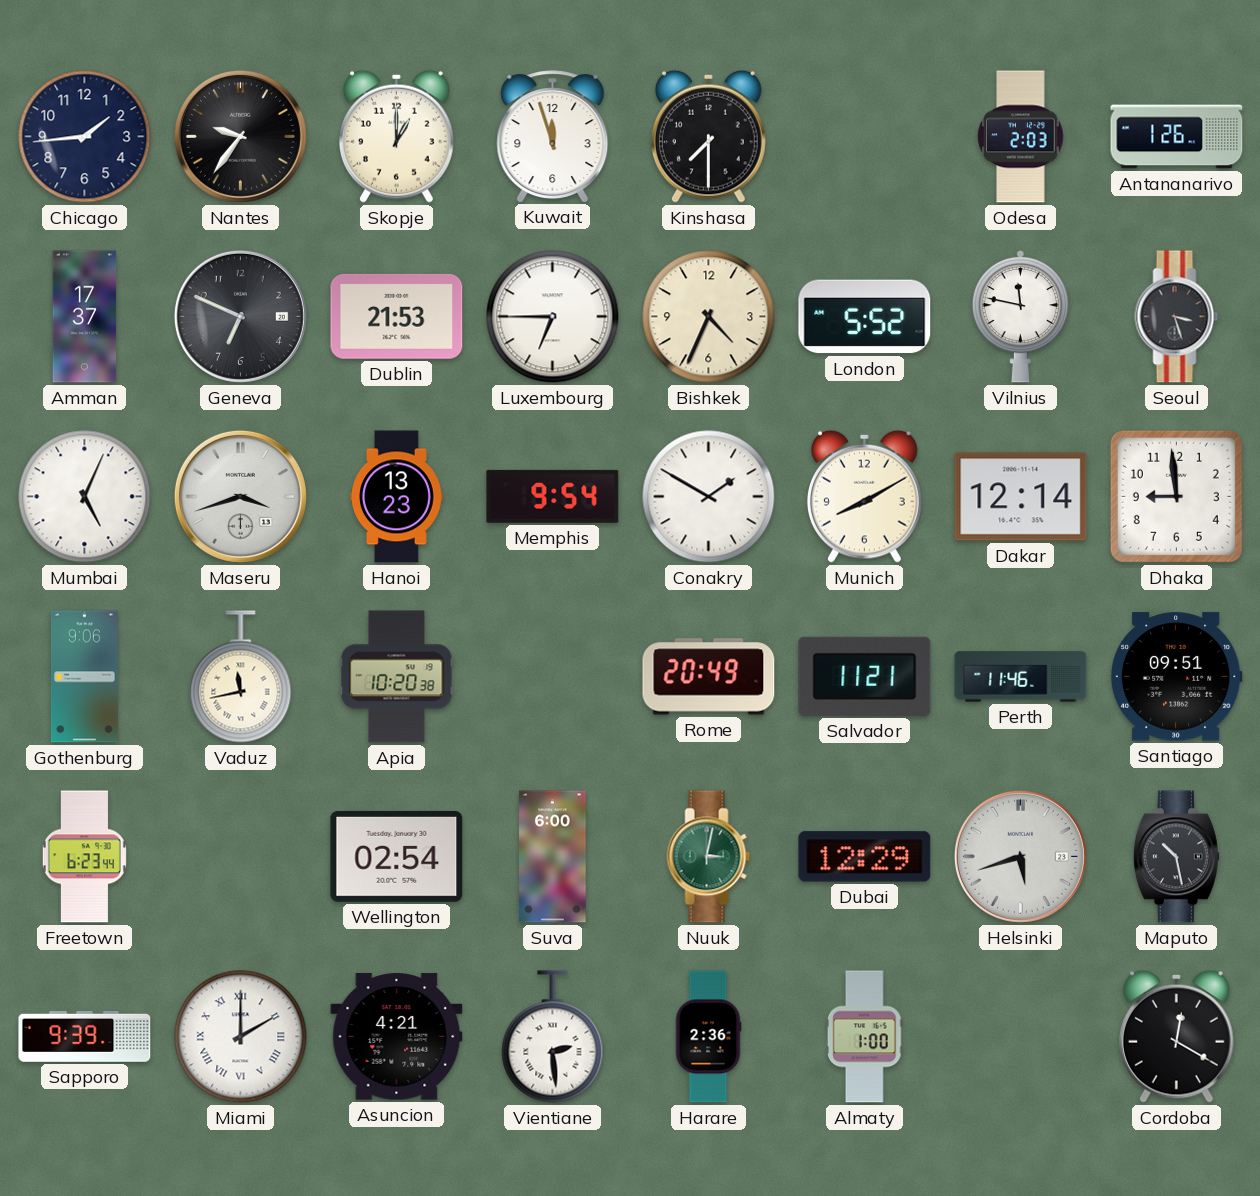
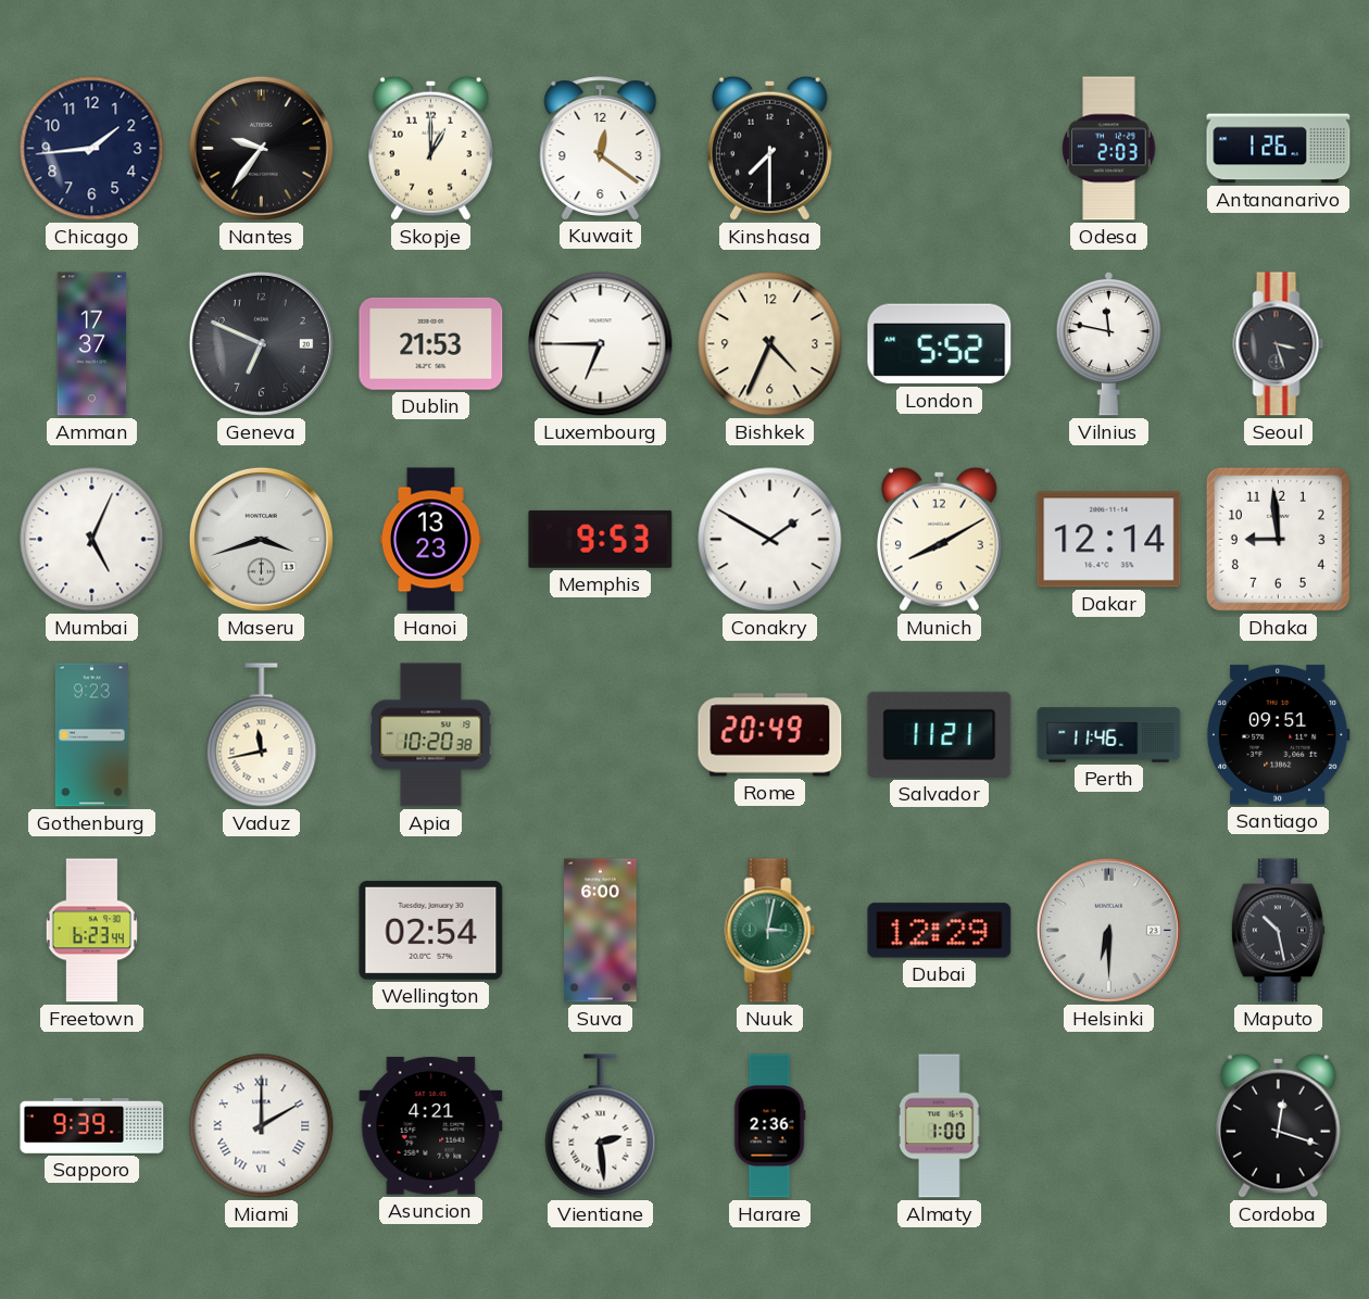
Kuwait: 11:57 -> 12:21 (601, 148)
Memphis: 9:54 -> 9:53 (601, 539)
Gothenburg: 9:06 -> 9:23 (91, 735)
Helsinki: 5:42 -> 6:30 (1108, 930)
Cordoba: 12:20 -> 12:18 (1278, 1125)
